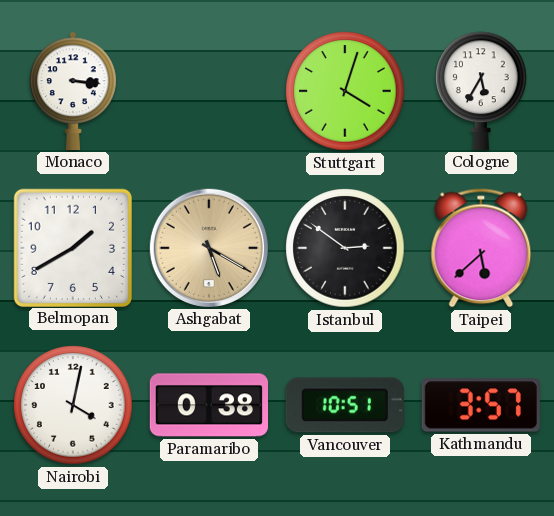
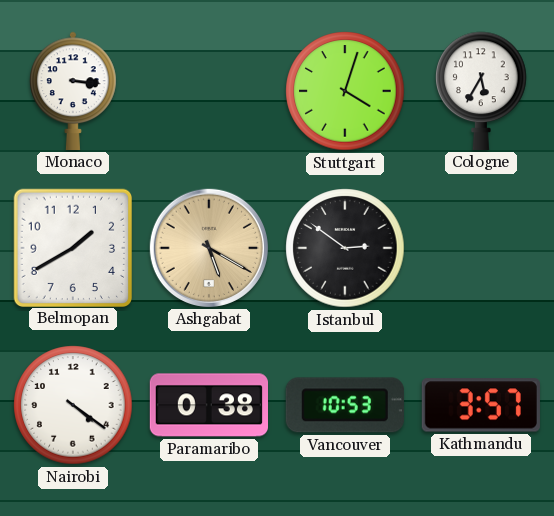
Taipei: 5:38 -> none (481, 248)
Nairobi: 4:02 -> 4:21 (73, 405)
Vancouver: 10:51 -> 10:53 (345, 405)
